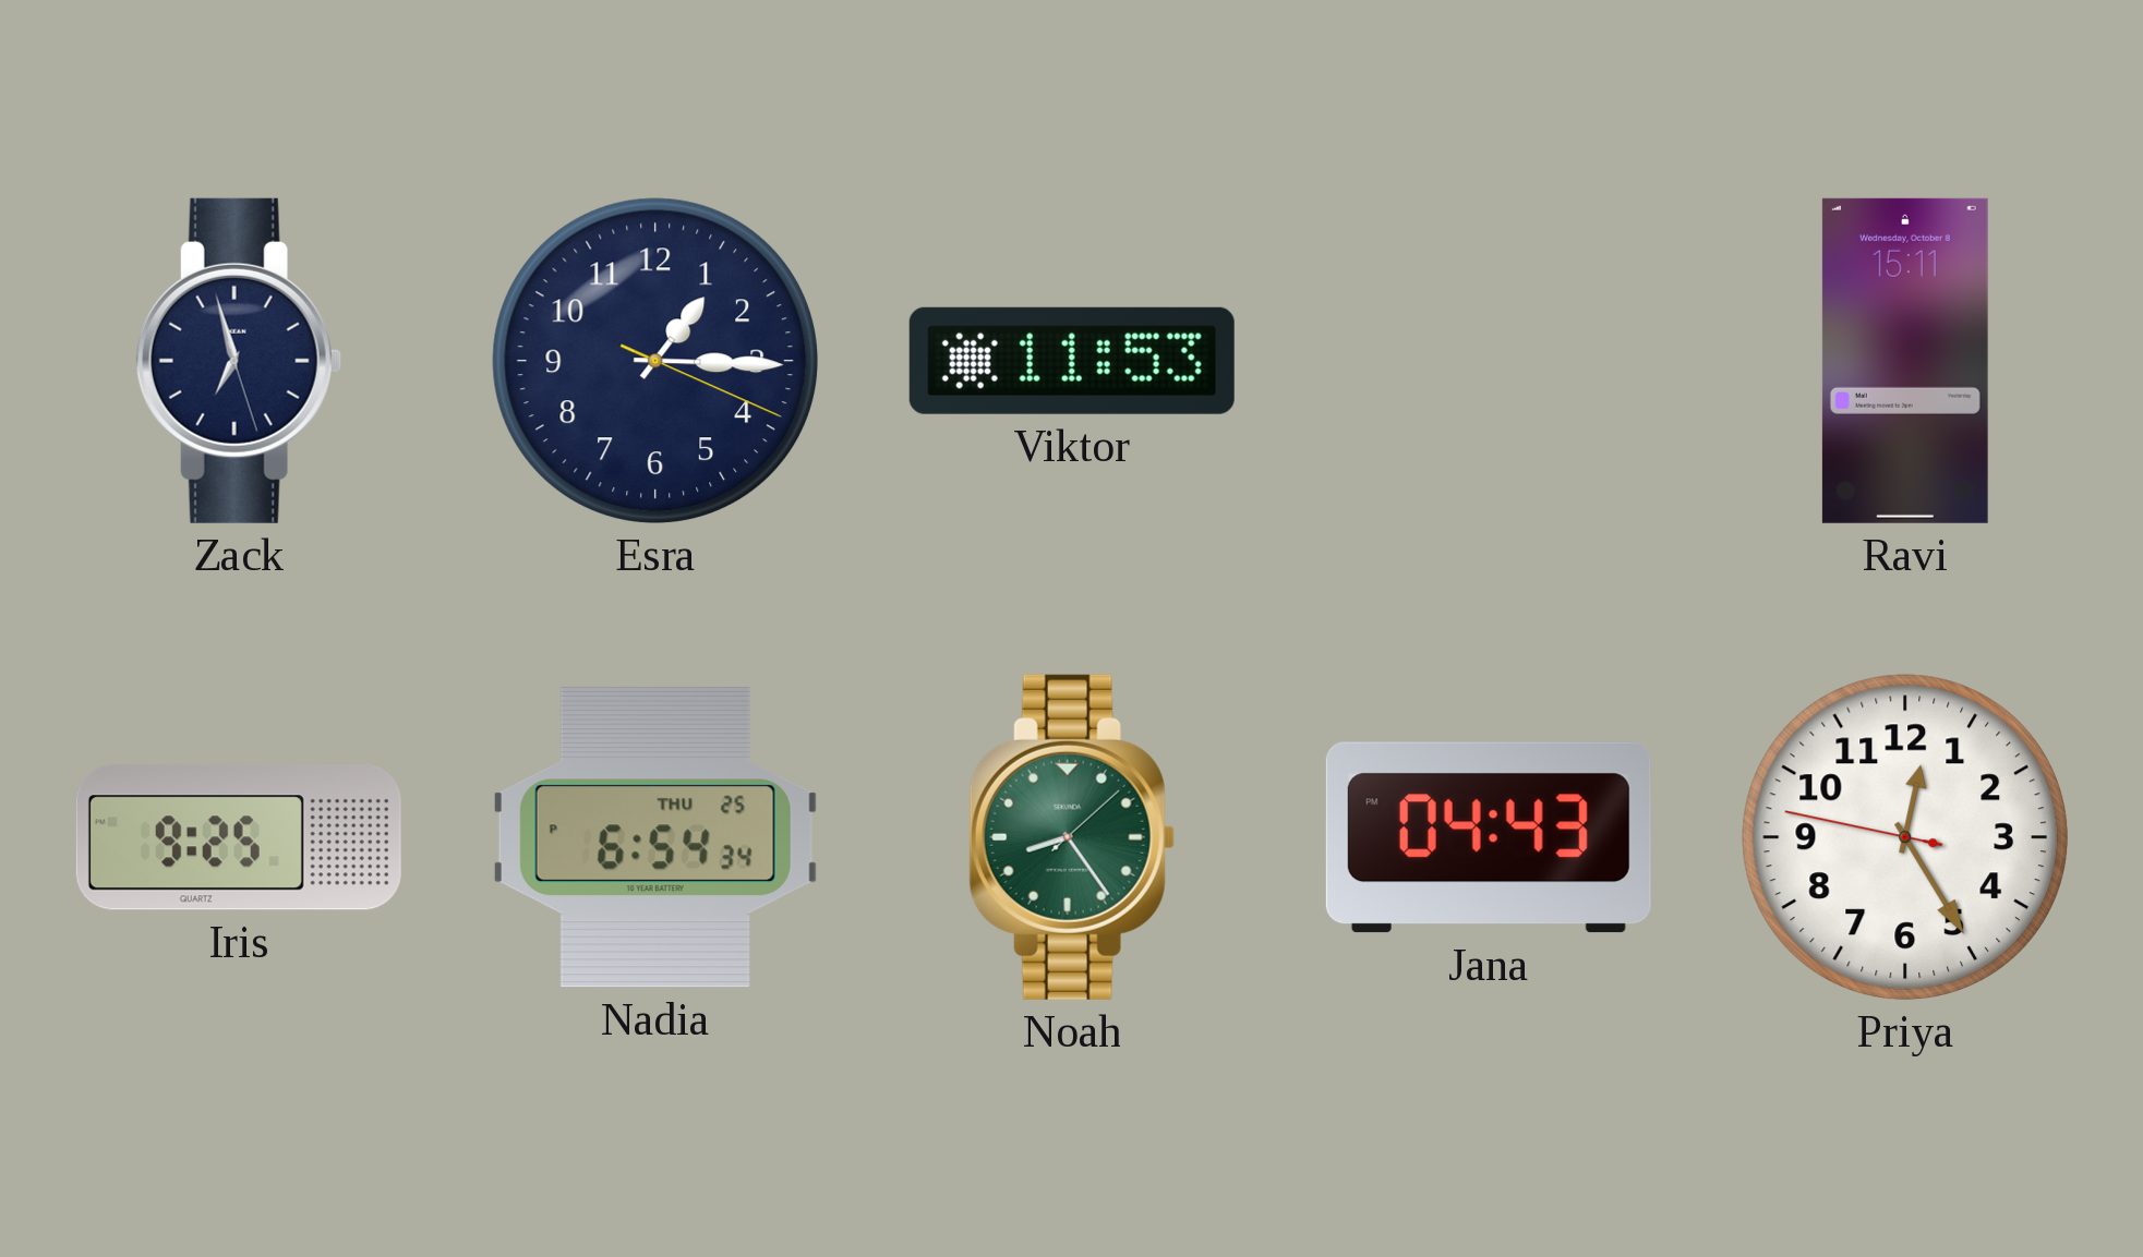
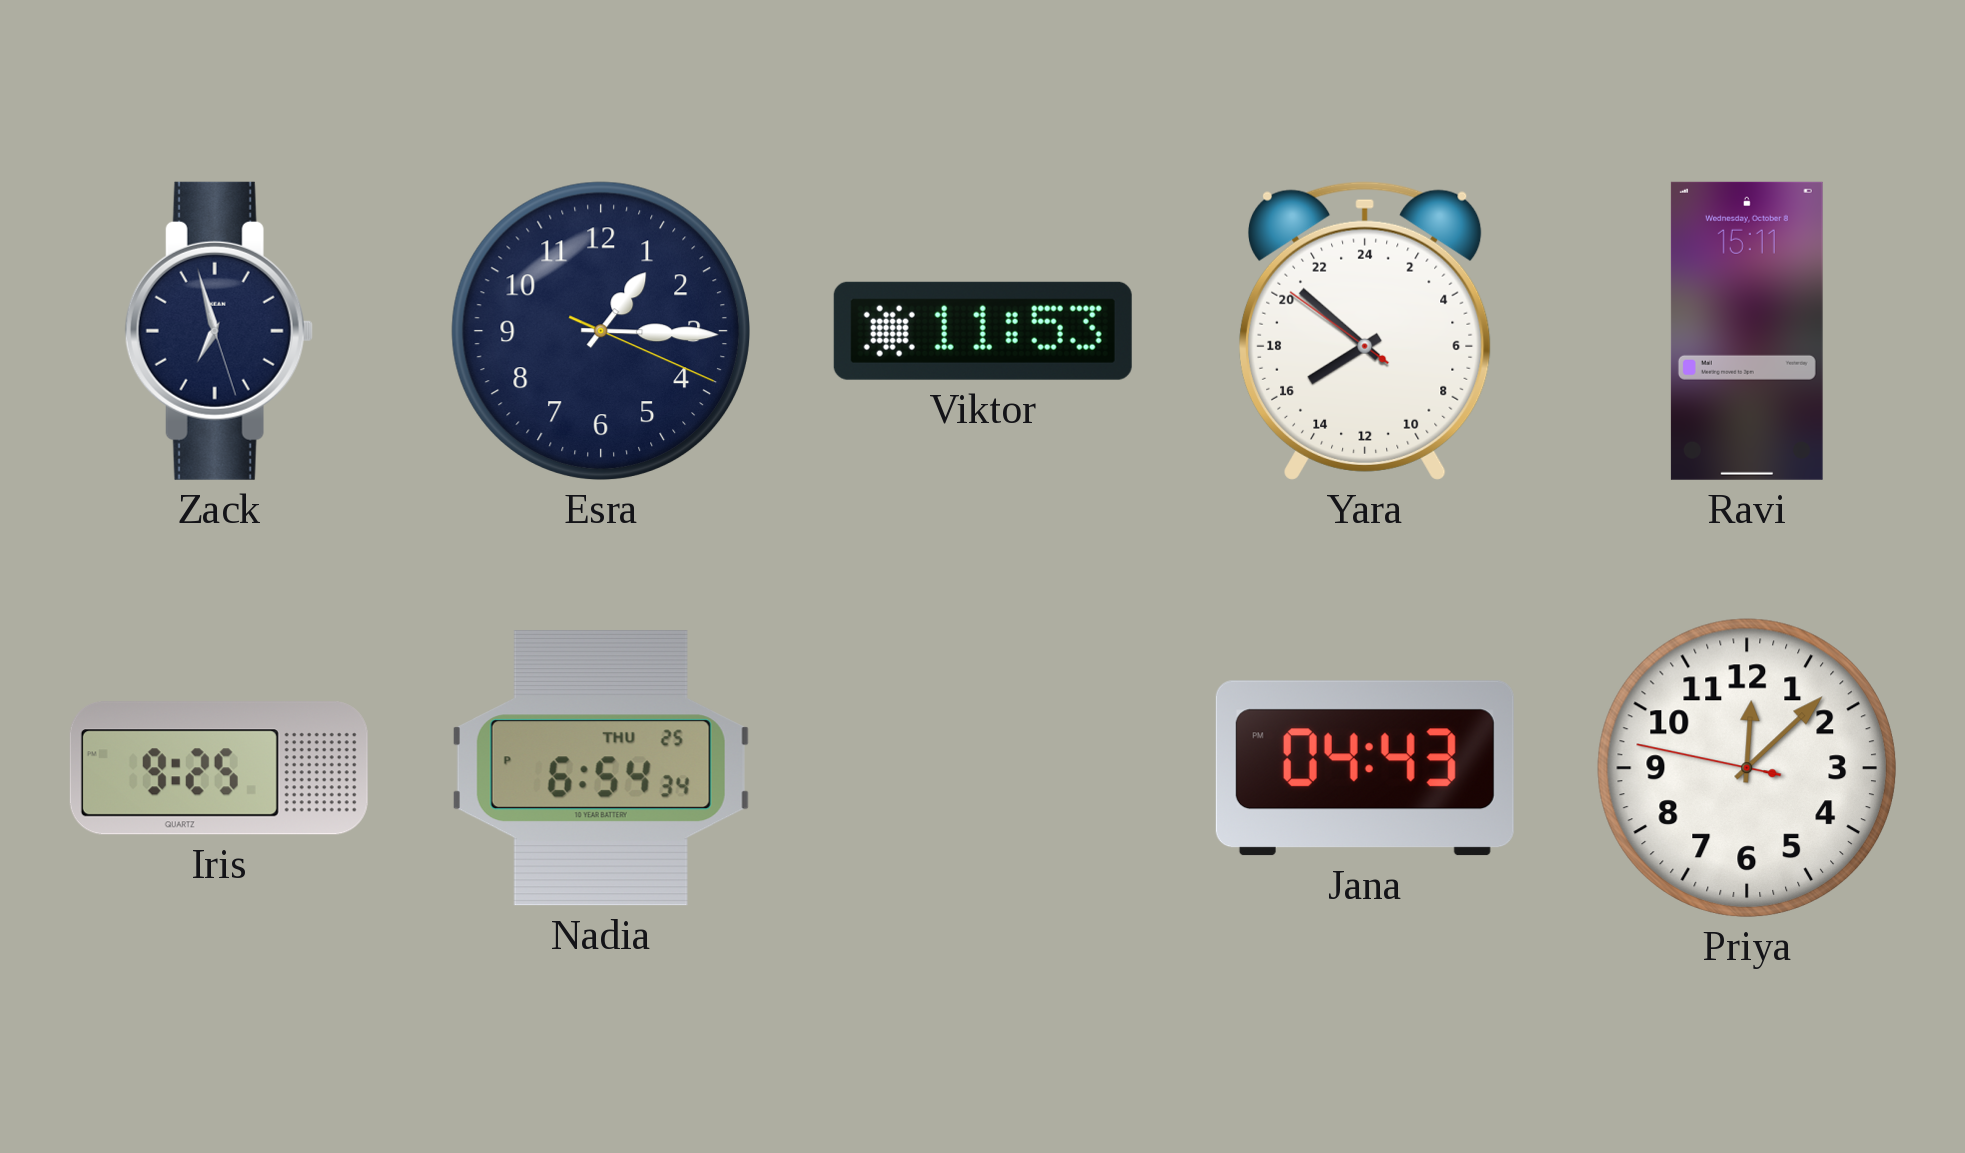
Yara: none -> 15:51 (1365, 331)
Noah: 8:24 -> none (1072, 837)
Priya: 12:24 -> 12:07 (1747, 768)
